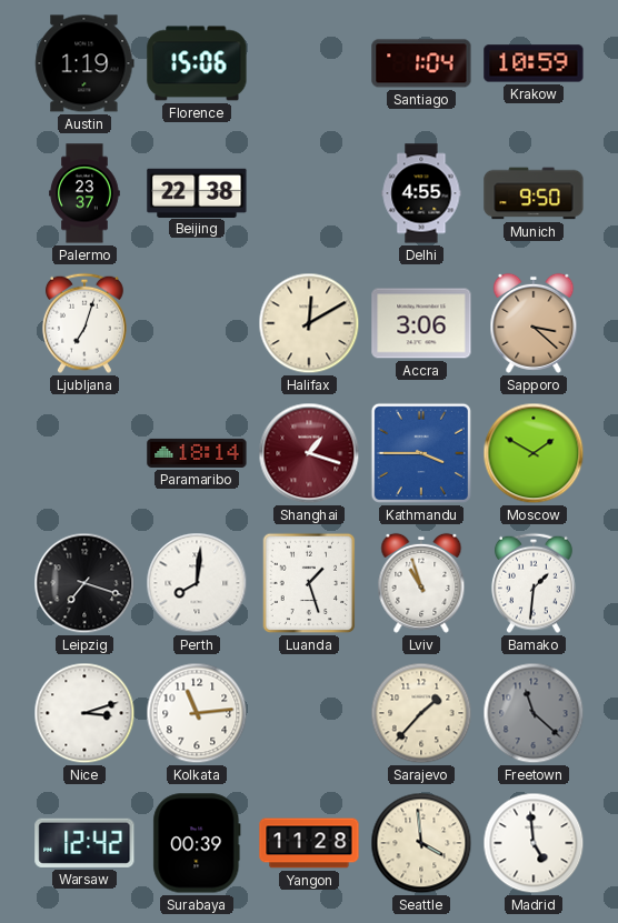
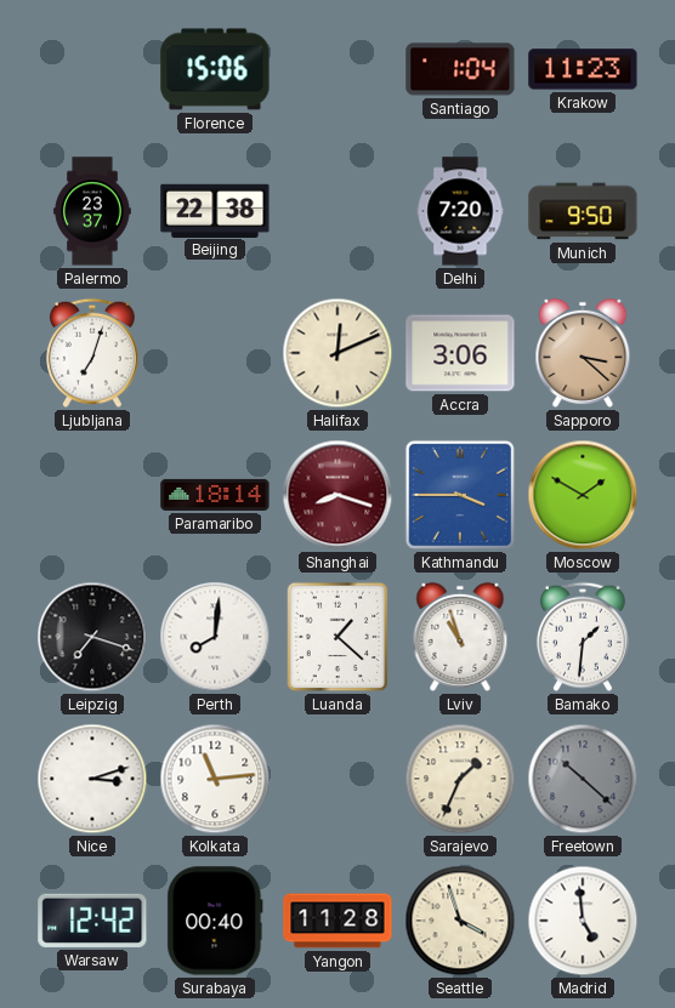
Austin: 1:19 -> none (84, 63)
Krakow: 10:59 -> 11:23 (583, 69)
Delhi: 4:55 -> 7:20 (460, 211)
Halifax: 12:10 -> 12:11 (337, 353)
Shanghai: 1:18 -> 8:18 (337, 495)
Luanda: 1:27 -> 1:22 (337, 637)
Sarajevo: 1:37 -> 1:34 (460, 779)
Freetown: 11:22 -> 10:22 (583, 779)
Surabaya: 00:39 -> 00:40 (215, 921)
Seattle: 3:59 -> 3:57 (460, 921)
